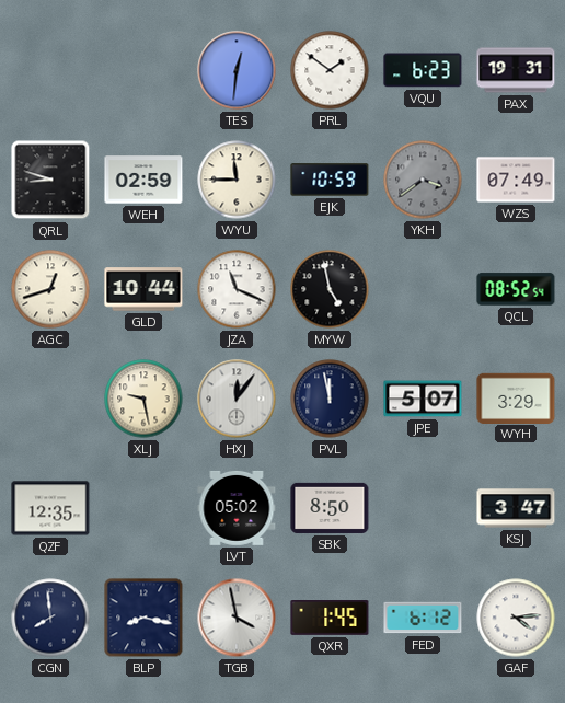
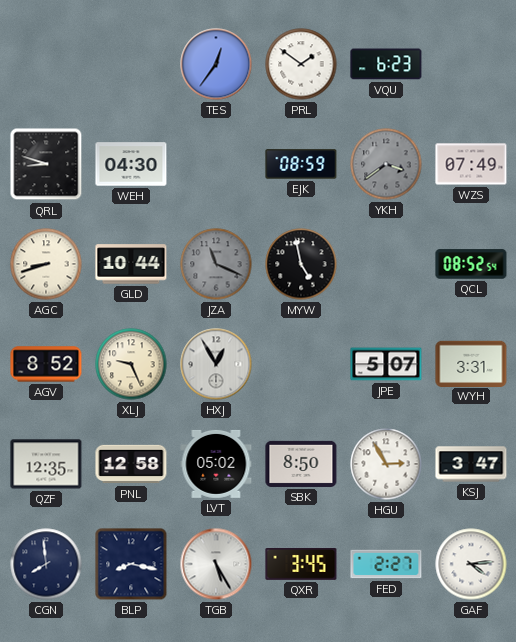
TES: 12:31 -> 12:36 (216, 64)
PAX: 19:31 -> none (516, 70)
WEH: 02:59 -> 04:30 (131, 164)
WYU: 11:45 -> none (237, 180)
EJK: 10:59 -> 08:59 (301, 164)
AGC: 12:42 -> 8:42 (46, 264)
JZA dial: white -> grey (216, 264)
AGV: none -> 8:52 (46, 364)
XLJ: 9:28 -> 9:26 (131, 364)
HXJ: 12:06 -> 12:55 (216, 364)
PVL: 11:58 -> none (330, 399)
WYH: 3:29 -> 3:31 (471, 363)
PNL: none -> 12:58 (131, 464)
HGU: none -> 2:55 (386, 464)
TGB: 3:58 -> 5:25 (216, 564)
QXR: 1:45 -> 3:45 (301, 565)
FED: 6:12 -> 2:27 (386, 564)
